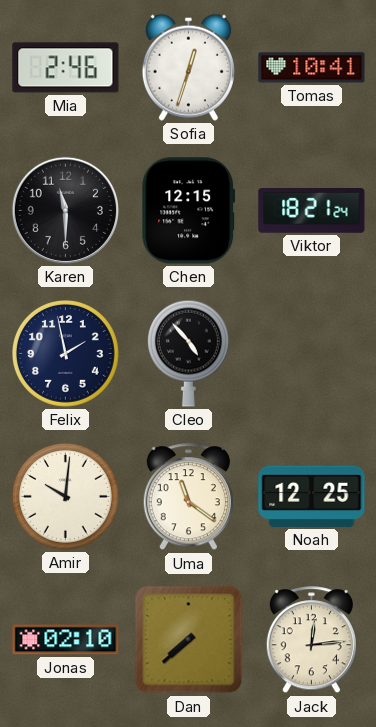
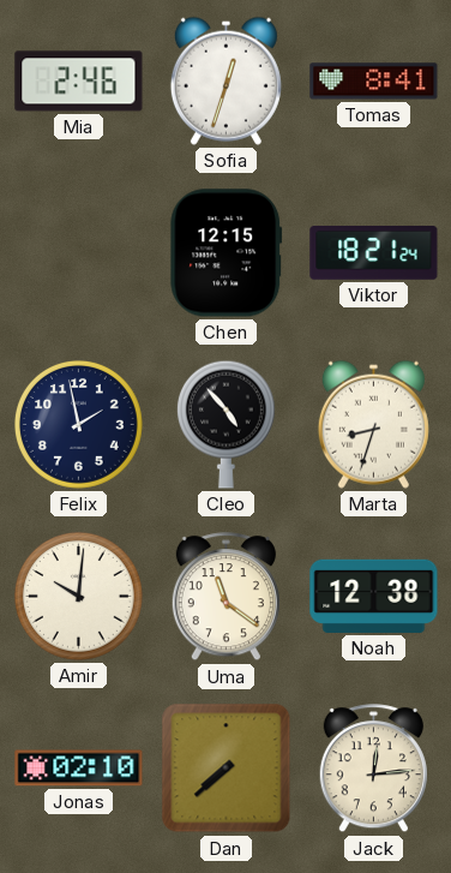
Tomas: 10:41 -> 8:41 (374, 82)
Karen: 11:30 -> none (65, 210)
Marta: none -> 8:33 (373, 424)
Noah: 12:25 -> 12:38 (374, 596)
